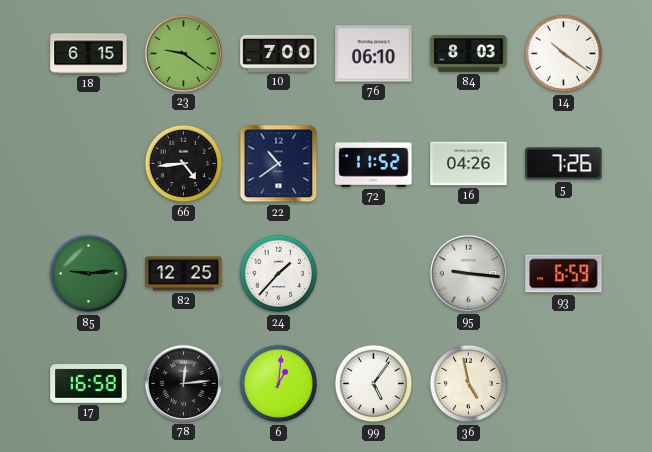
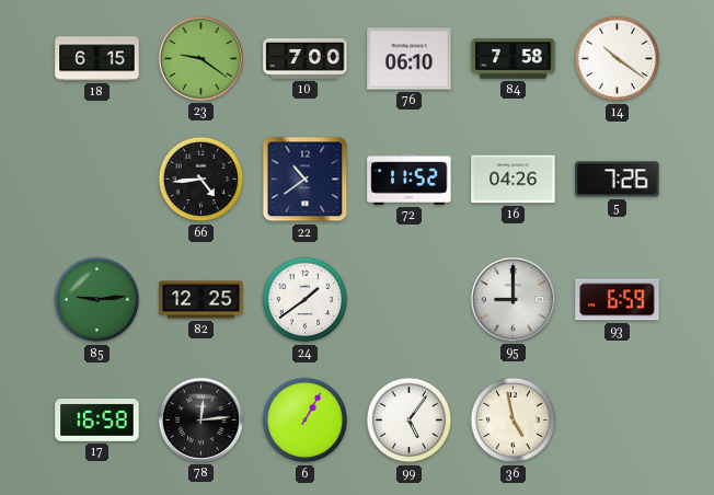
84: 8:03 -> 7:58 (514, 59)
24: 1:37 -> 1:39 (306, 300)
95: 9:16 -> 9:00 (513, 299)
6: 1:01 -> 1:05 (306, 421)
